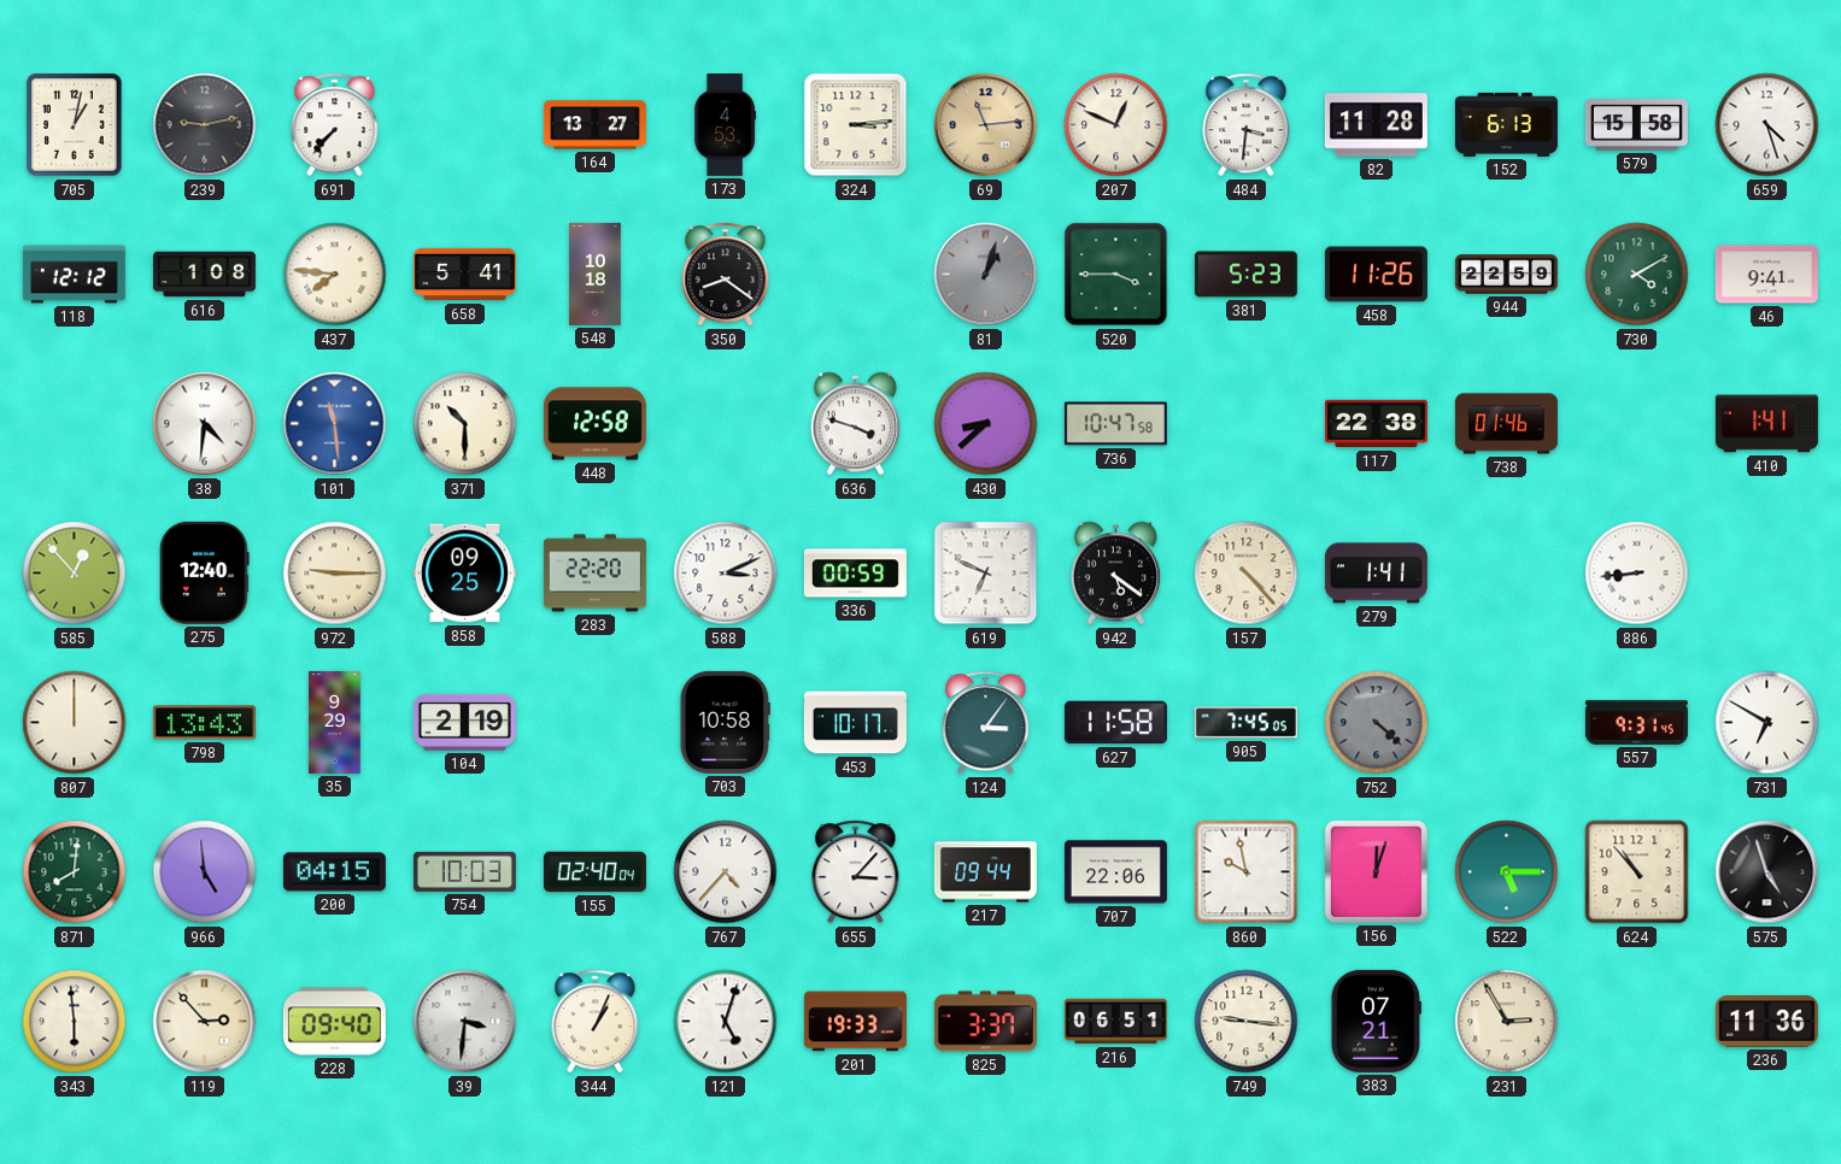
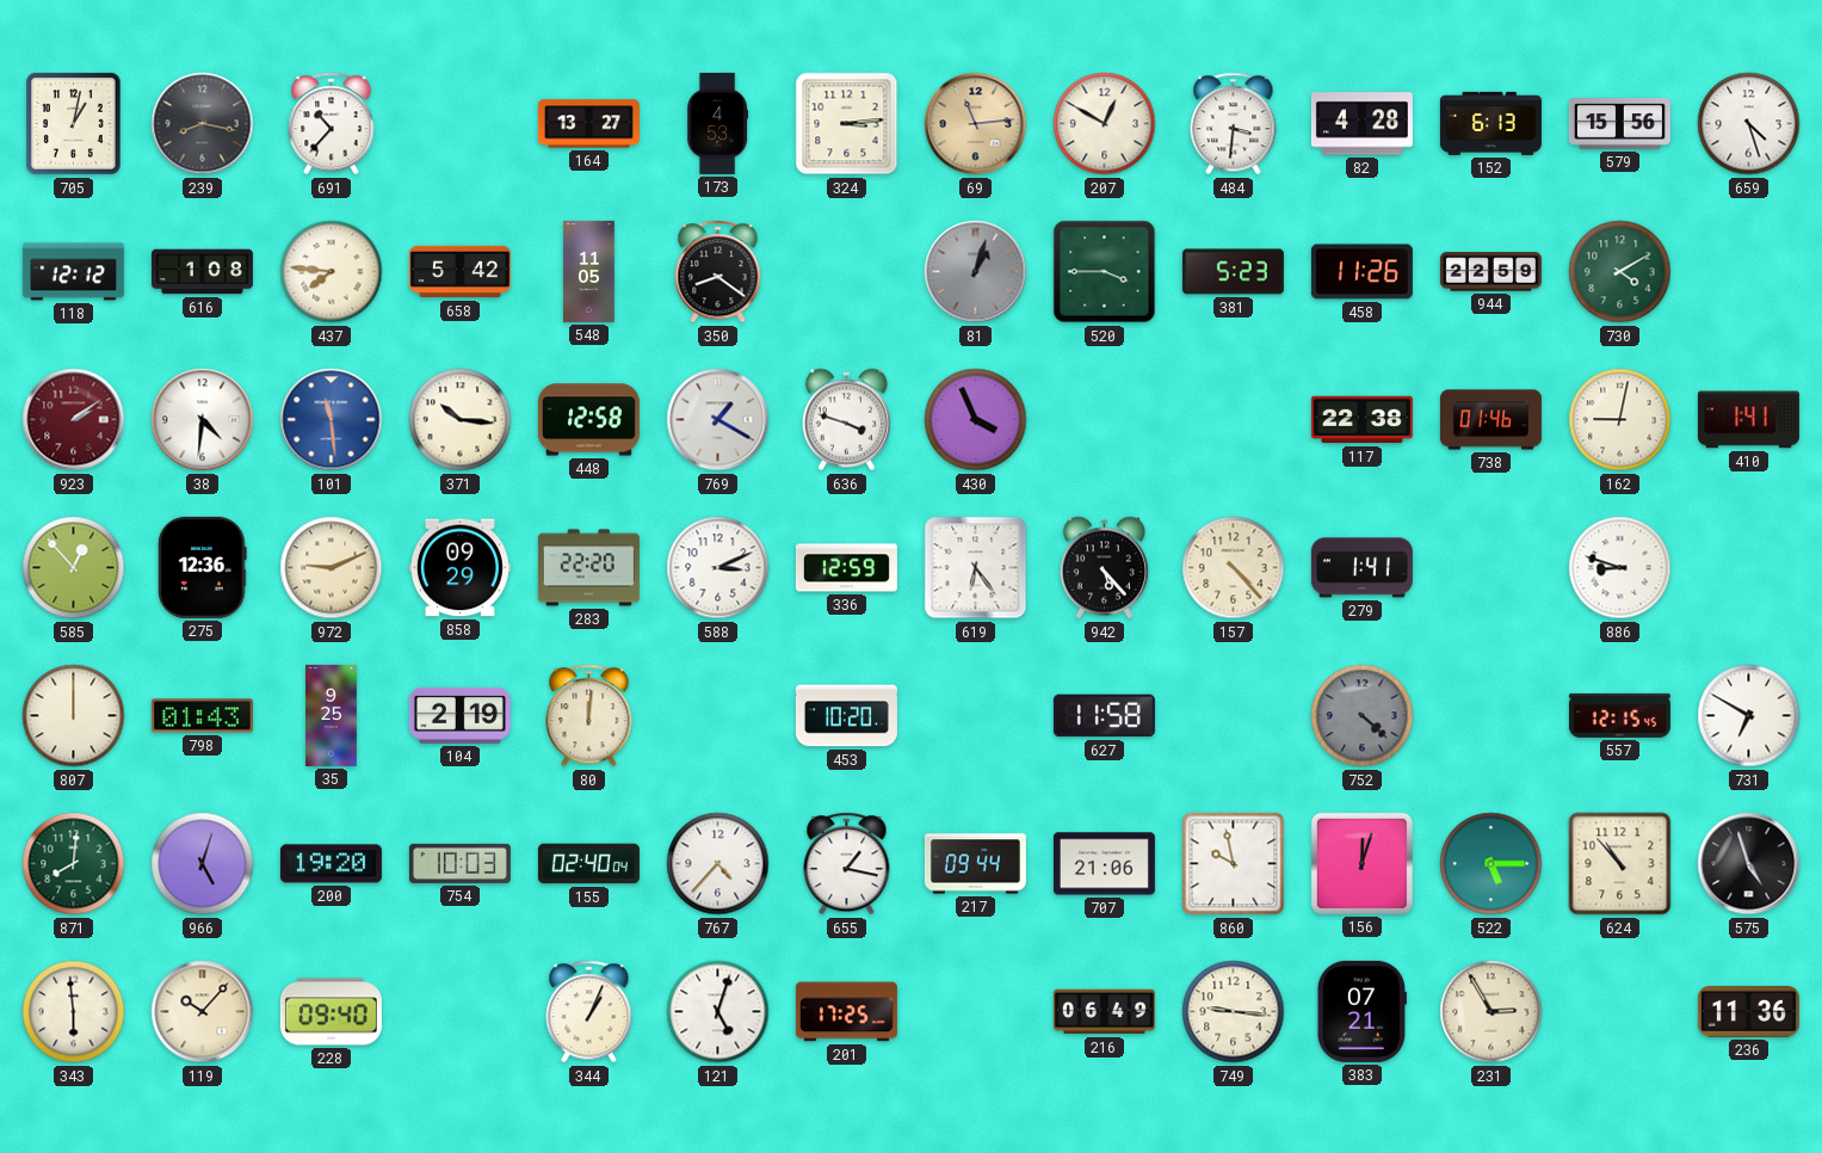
239: 9:13 -> 8:17 (203, 124)
691: 7:37 -> 10:37 (332, 124)
207: 12:49 -> 12:50 (1105, 124)
82: 11:28 -> 4:28 (1361, 124)
579: 15:58 -> 15:56 (1619, 124)
658: 5:41 -> 5:42 (459, 272)
548: 10:18 -> 11:05 (589, 271)
46: 9:41 -> none (1766, 275)
923: none -> 2:09 (74, 420)
371: 10:30 -> 10:16 (461, 420)
769: none -> 1:20 (718, 420)
430: 8:38 -> 3:56 (976, 420)
736: 10:47 -> none (1115, 424)
162: none -> 9:02 (1620, 420)
275: 12:40 -> 12:36 (203, 567)
972: 9:15 -> 9:11 (332, 568)
858: 09:25 -> 09:29 (459, 568)
336: 00:59 -> 12:59 (846, 568)
619: 6:49 -> 6:24 (976, 568)
942: 5:21 -> 5:23 (1104, 568)
886: 8:44 -> 8:48 (1620, 568)
798: 13:43 -> 01:43 (202, 716)
35: 9:29 -> 9:25 (332, 715)
80: none -> 12:01 (589, 716)
703: 10:58 -> none (725, 722)
453: 10:17 -> 10:20 (846, 716)
124: 3:06 -> none (986, 723)
905: 7:45 -> none (1245, 723)
557: 9:31 -> 12:15 (1619, 715)
966: 4:59 -> 5:03 (203, 864)
200: 04:15 -> 19:20 (331, 864)
655: 3:07 -> 1:17 (847, 864)
707: 22:06 -> 21:06 (1104, 864)
119: 2:53 -> 10:07 (203, 1012)
39: 3:31 -> none (465, 1022)
201: 19:33 -> 17:25 (846, 1012)
825: 3:37 -> none (985, 1022)
216: 06:51 -> 06:49 (1104, 1012)
